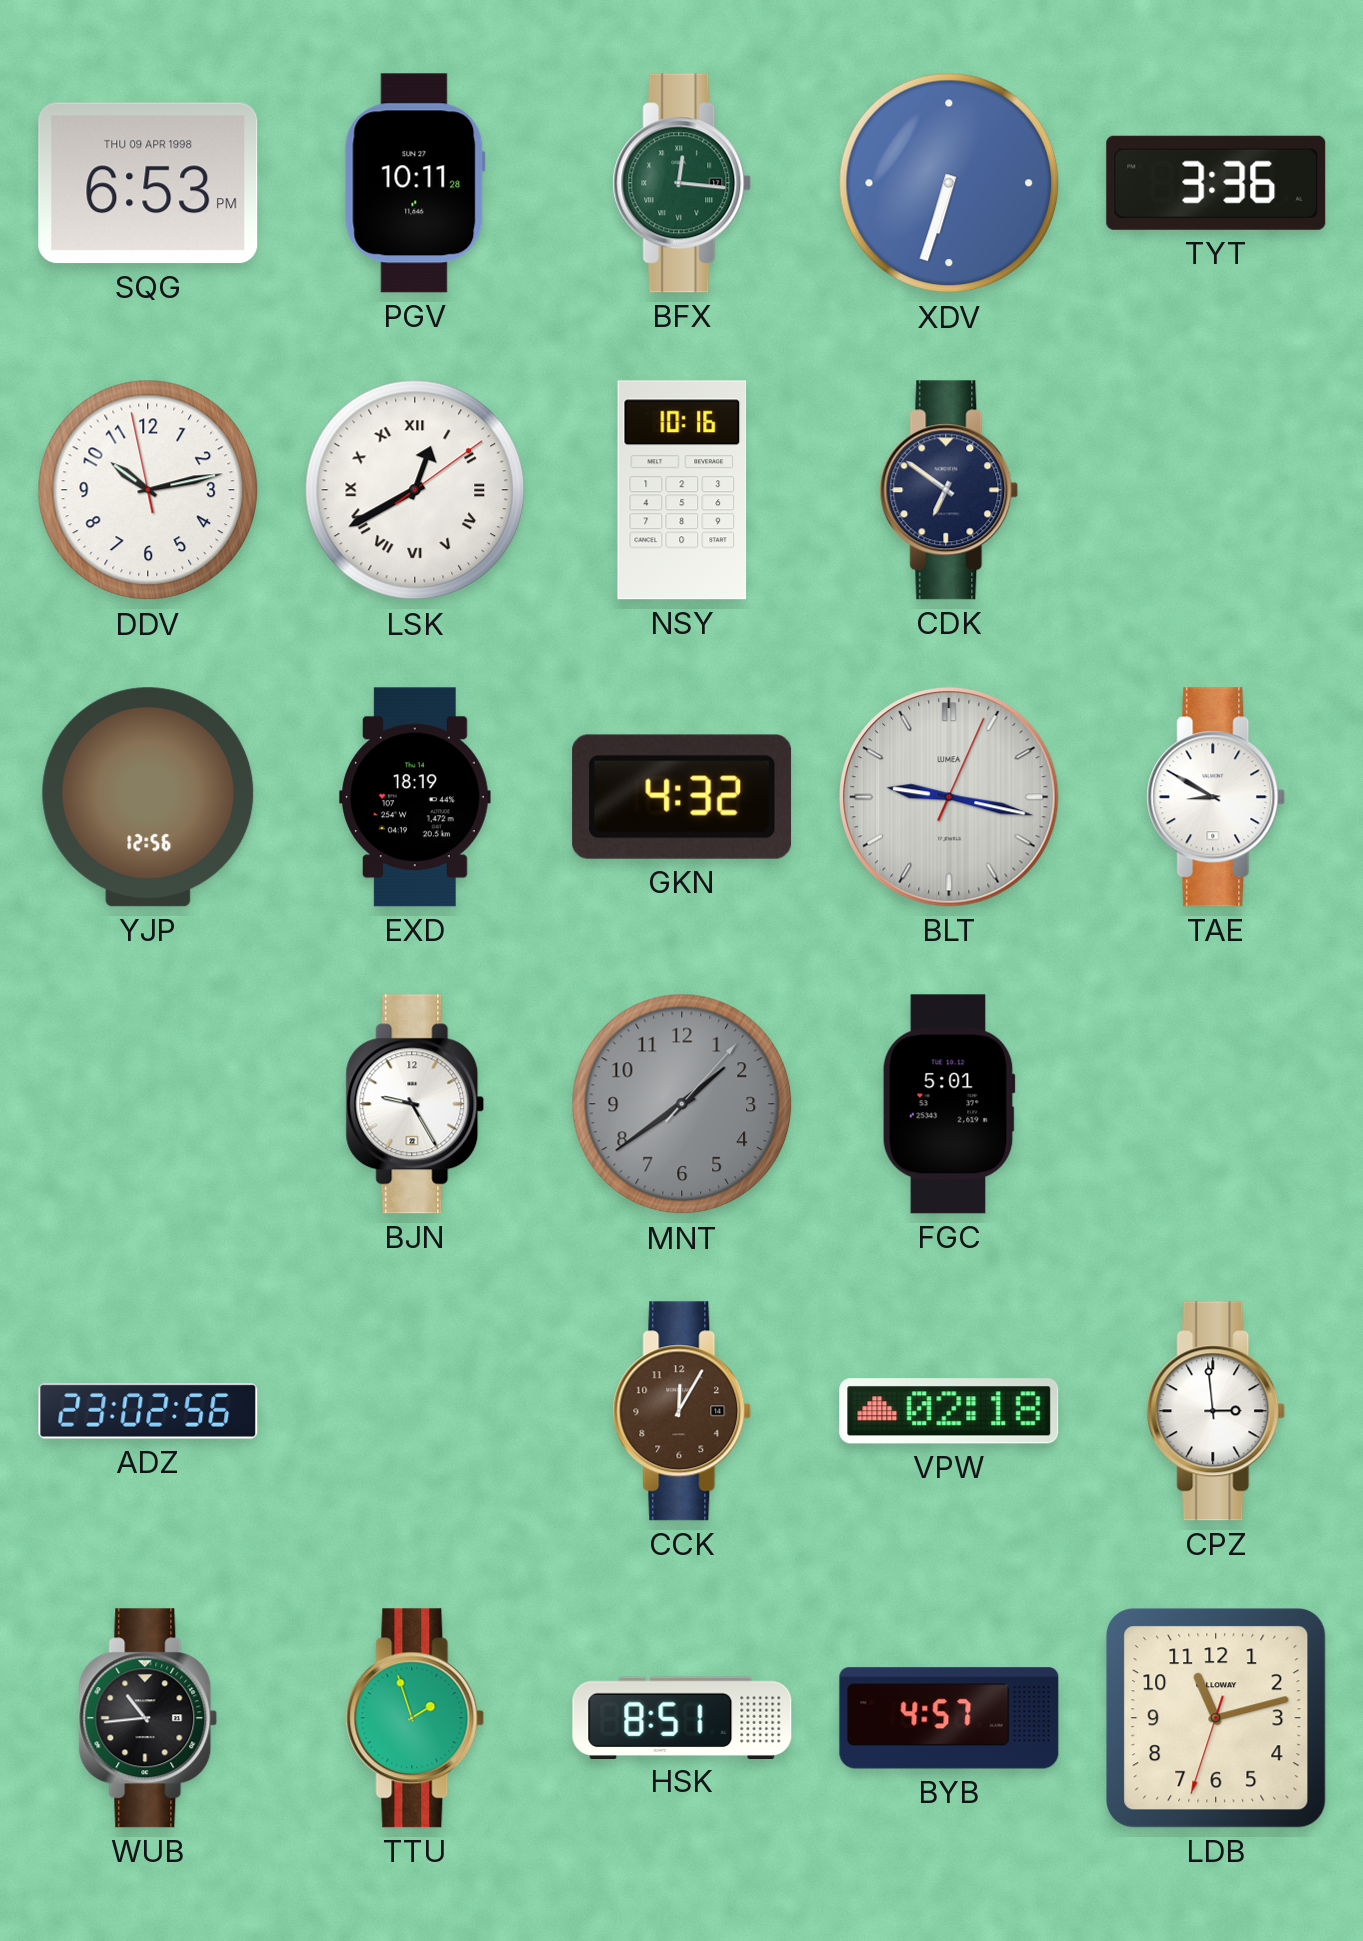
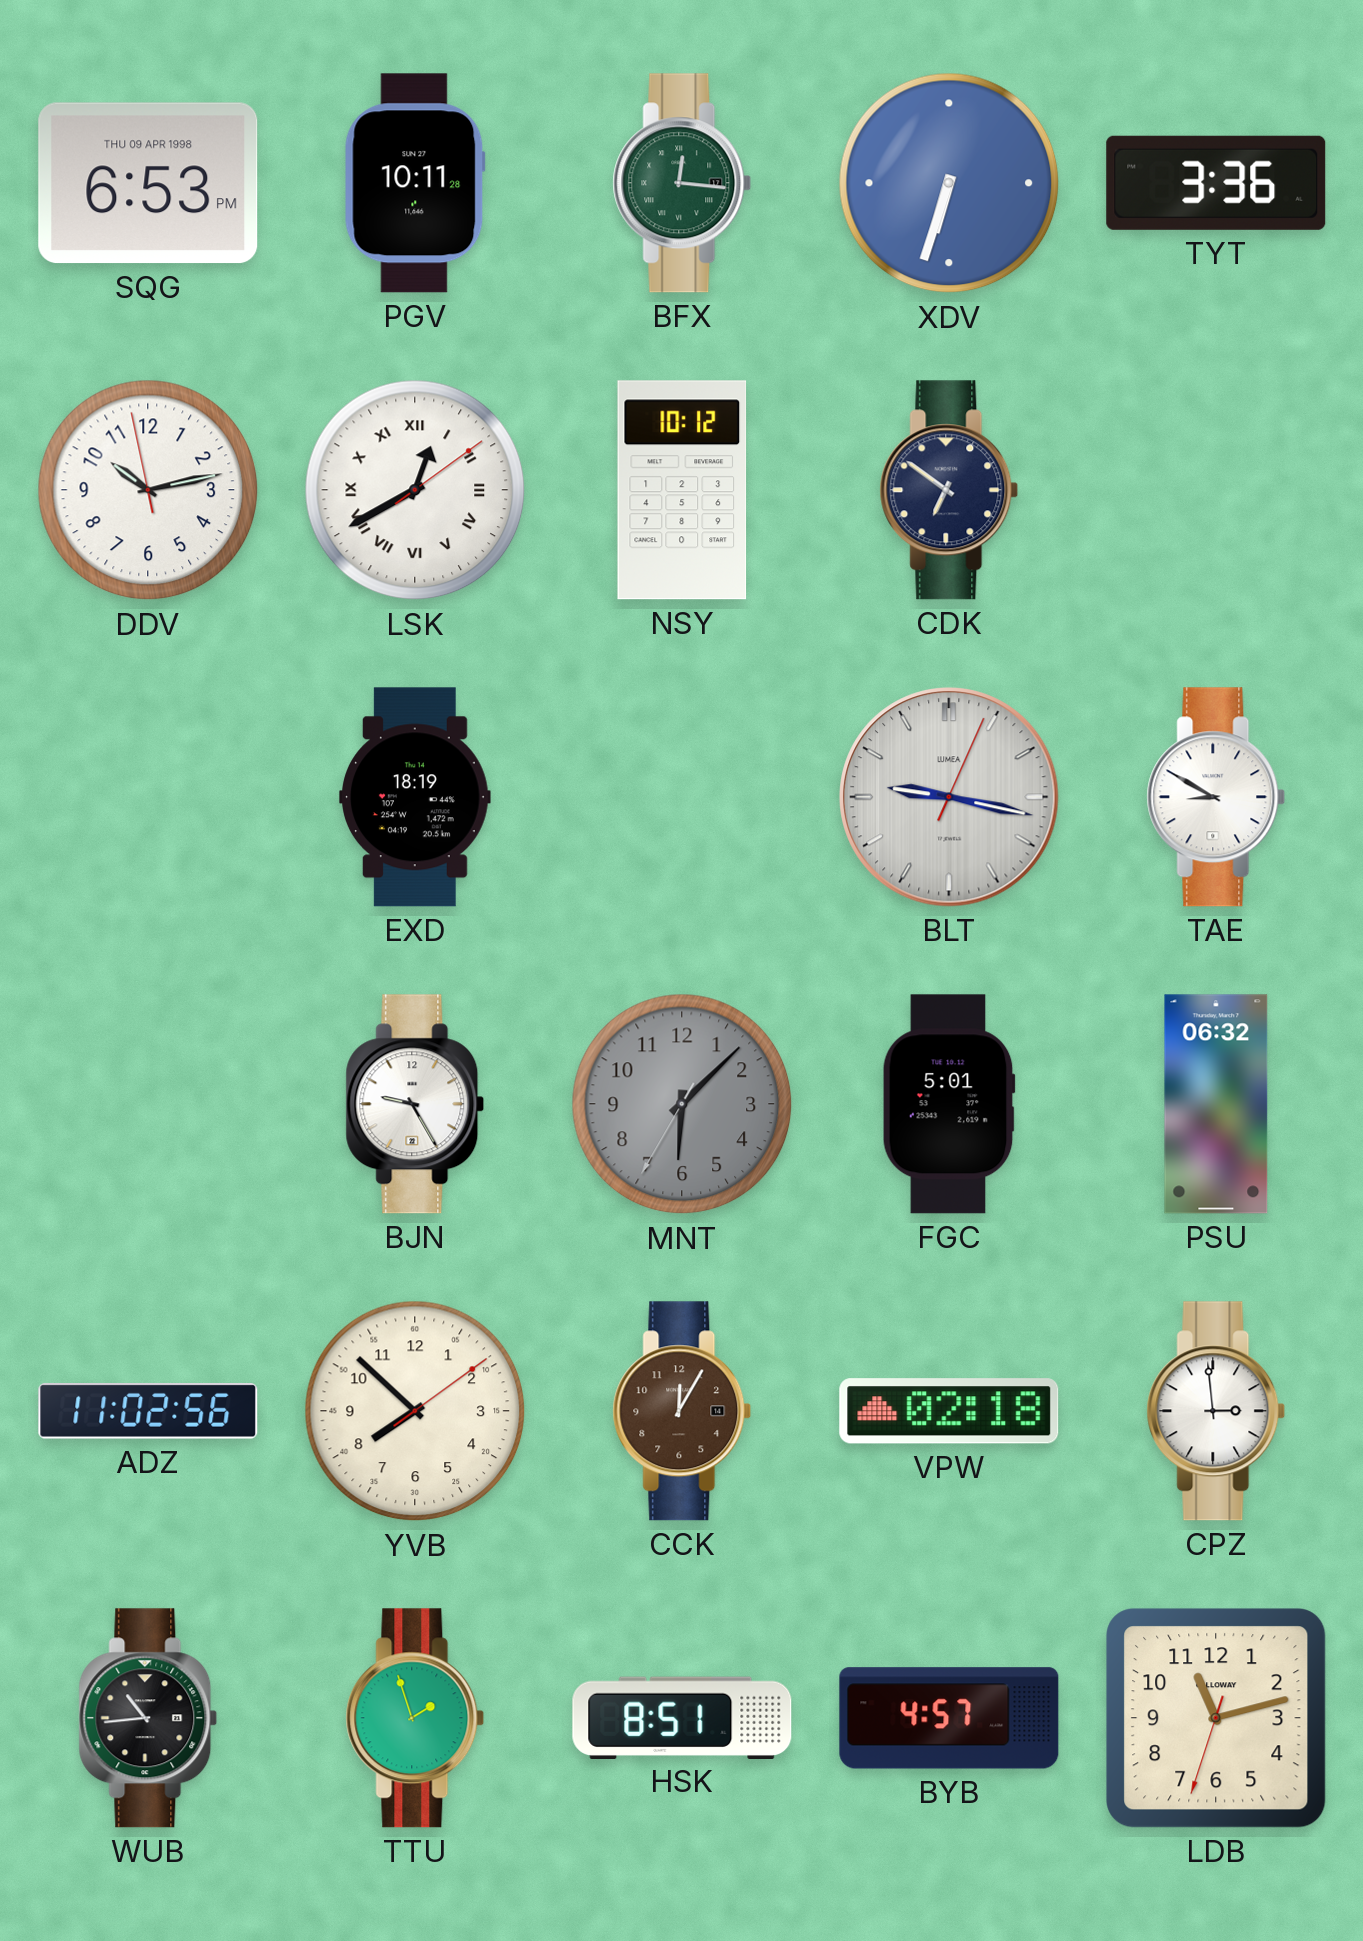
NSY: 10:16 -> 10:12 (682, 490)
YJP: 12:56 -> none (148, 797)
GKN: 4:32 -> none (682, 797)
MNT: 1:39 -> 6:07 (682, 1104)
PSU: none -> 06:32 (1216, 1104)
ADZ: 23:02 -> 11:02 (148, 1412)
YVB: none -> 7:52 (415, 1411)
